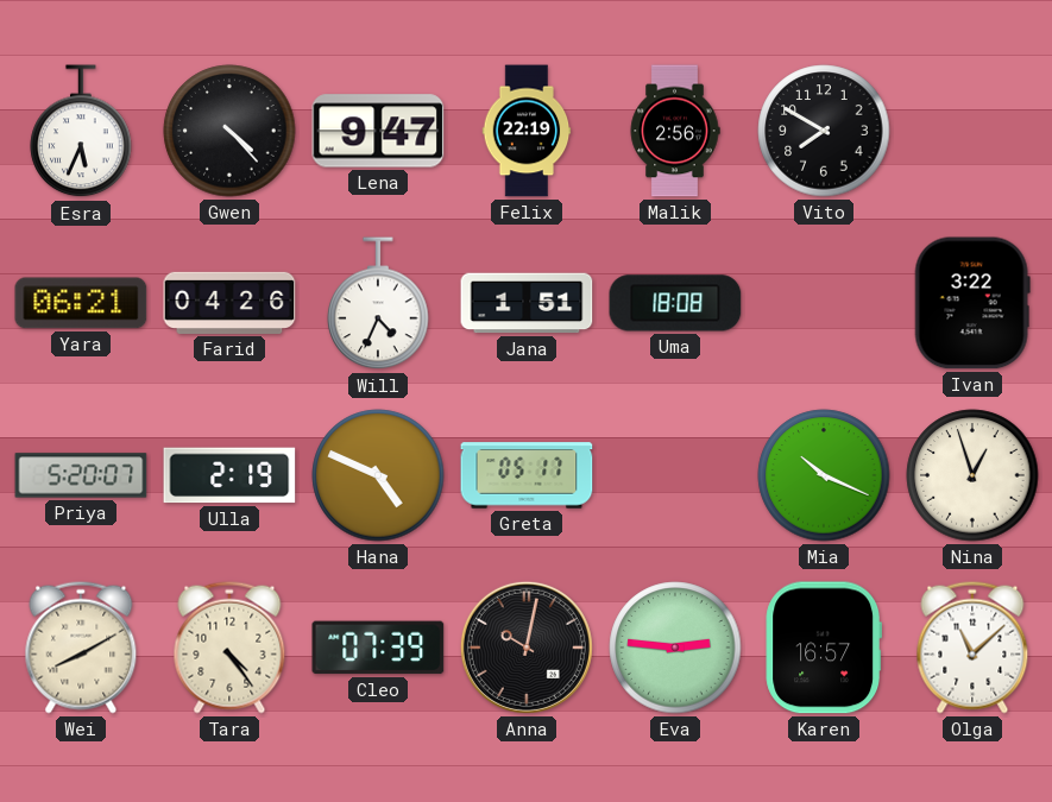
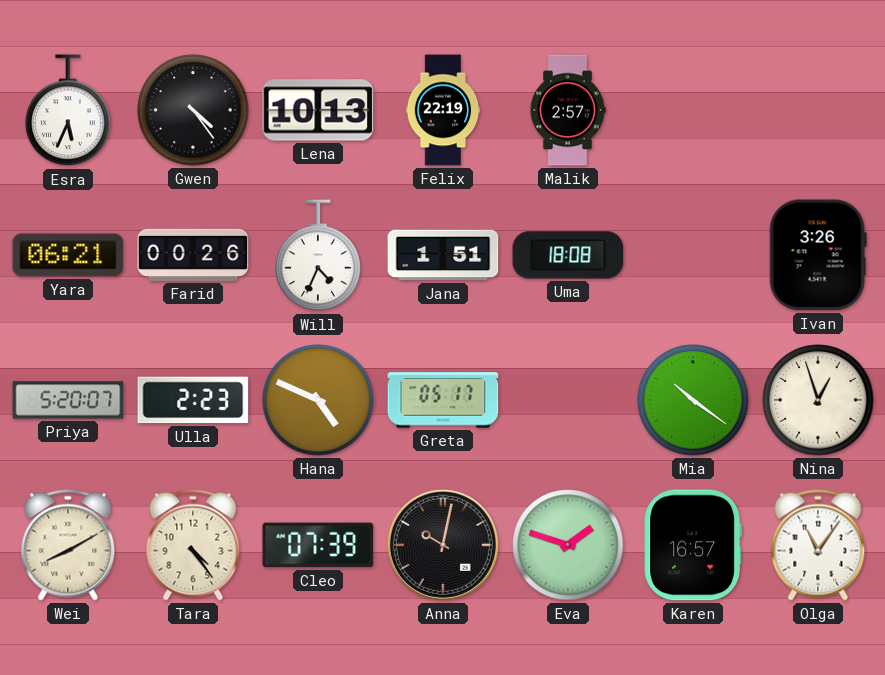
Gwen: 4:23 -> 4:24 (193, 110)
Lena: 9:47 -> 10:13 (318, 110)
Malik: 2:56 -> 2:57 (568, 110)
Vito: 7:50 -> none (824, 131)
Farid: 04:26 -> 00:26 (193, 255)
Ivan: 3:22 -> 3:26 (818, 255)
Ulla: 2:19 -> 2:23 (193, 400)
Mia: 10:19 -> 10:21 (693, 400)
Eva: 2:46 -> 1:48 (568, 545)
Olga: 11:08 -> 11:06 (818, 545)
